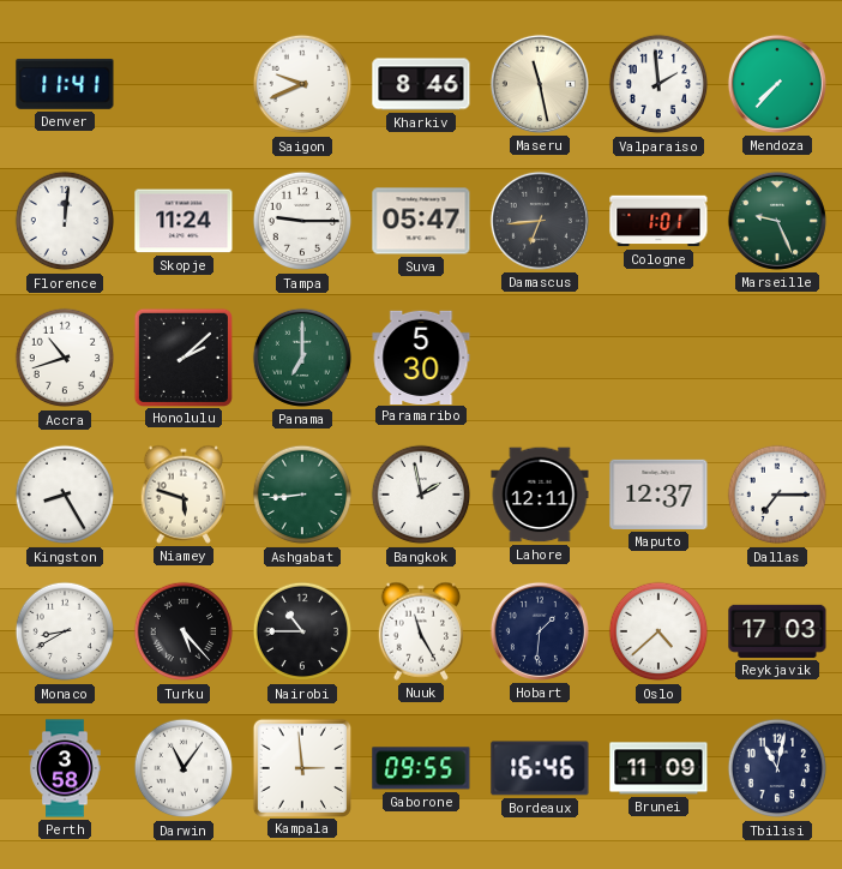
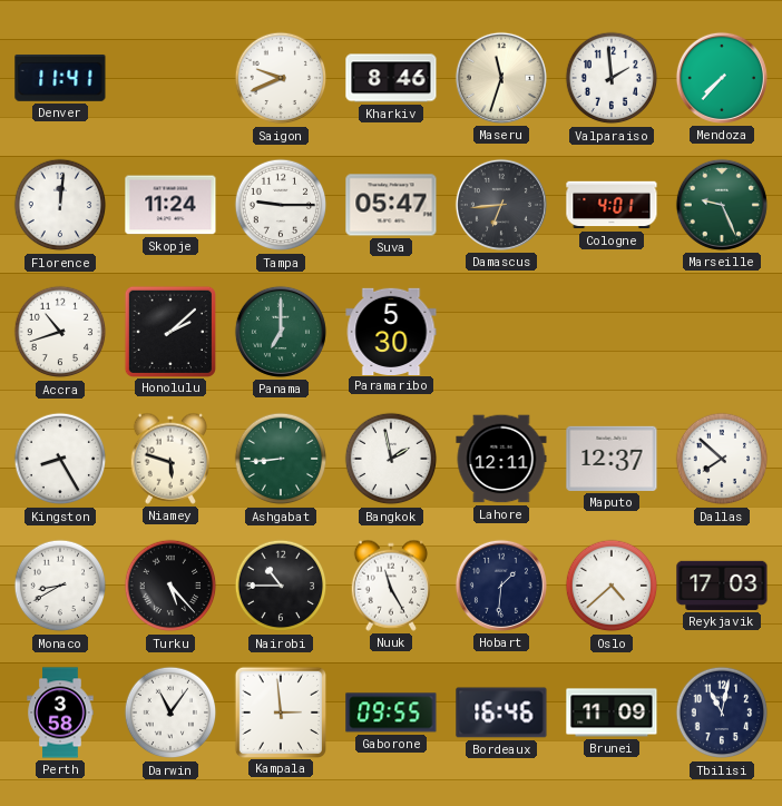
Maseru: 11:28 -> 11:33 (501, 78)
Cologne: 1:01 -> 4:01 (612, 205)
Dallas: 7:15 -> 7:52 (722, 459)
